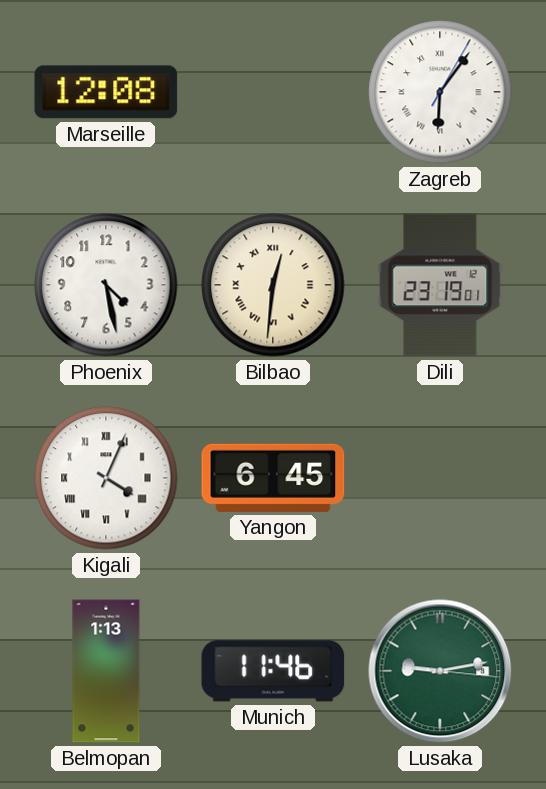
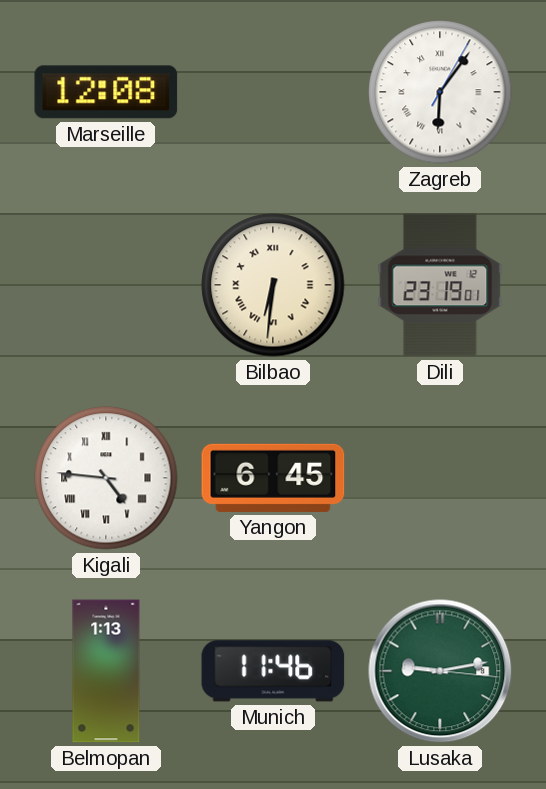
Phoenix: 4:28 -> none (106, 285)
Bilbao: 12:31 -> 6:31 (273, 285)
Kigali: 4:04 -> 4:46 (106, 478)
